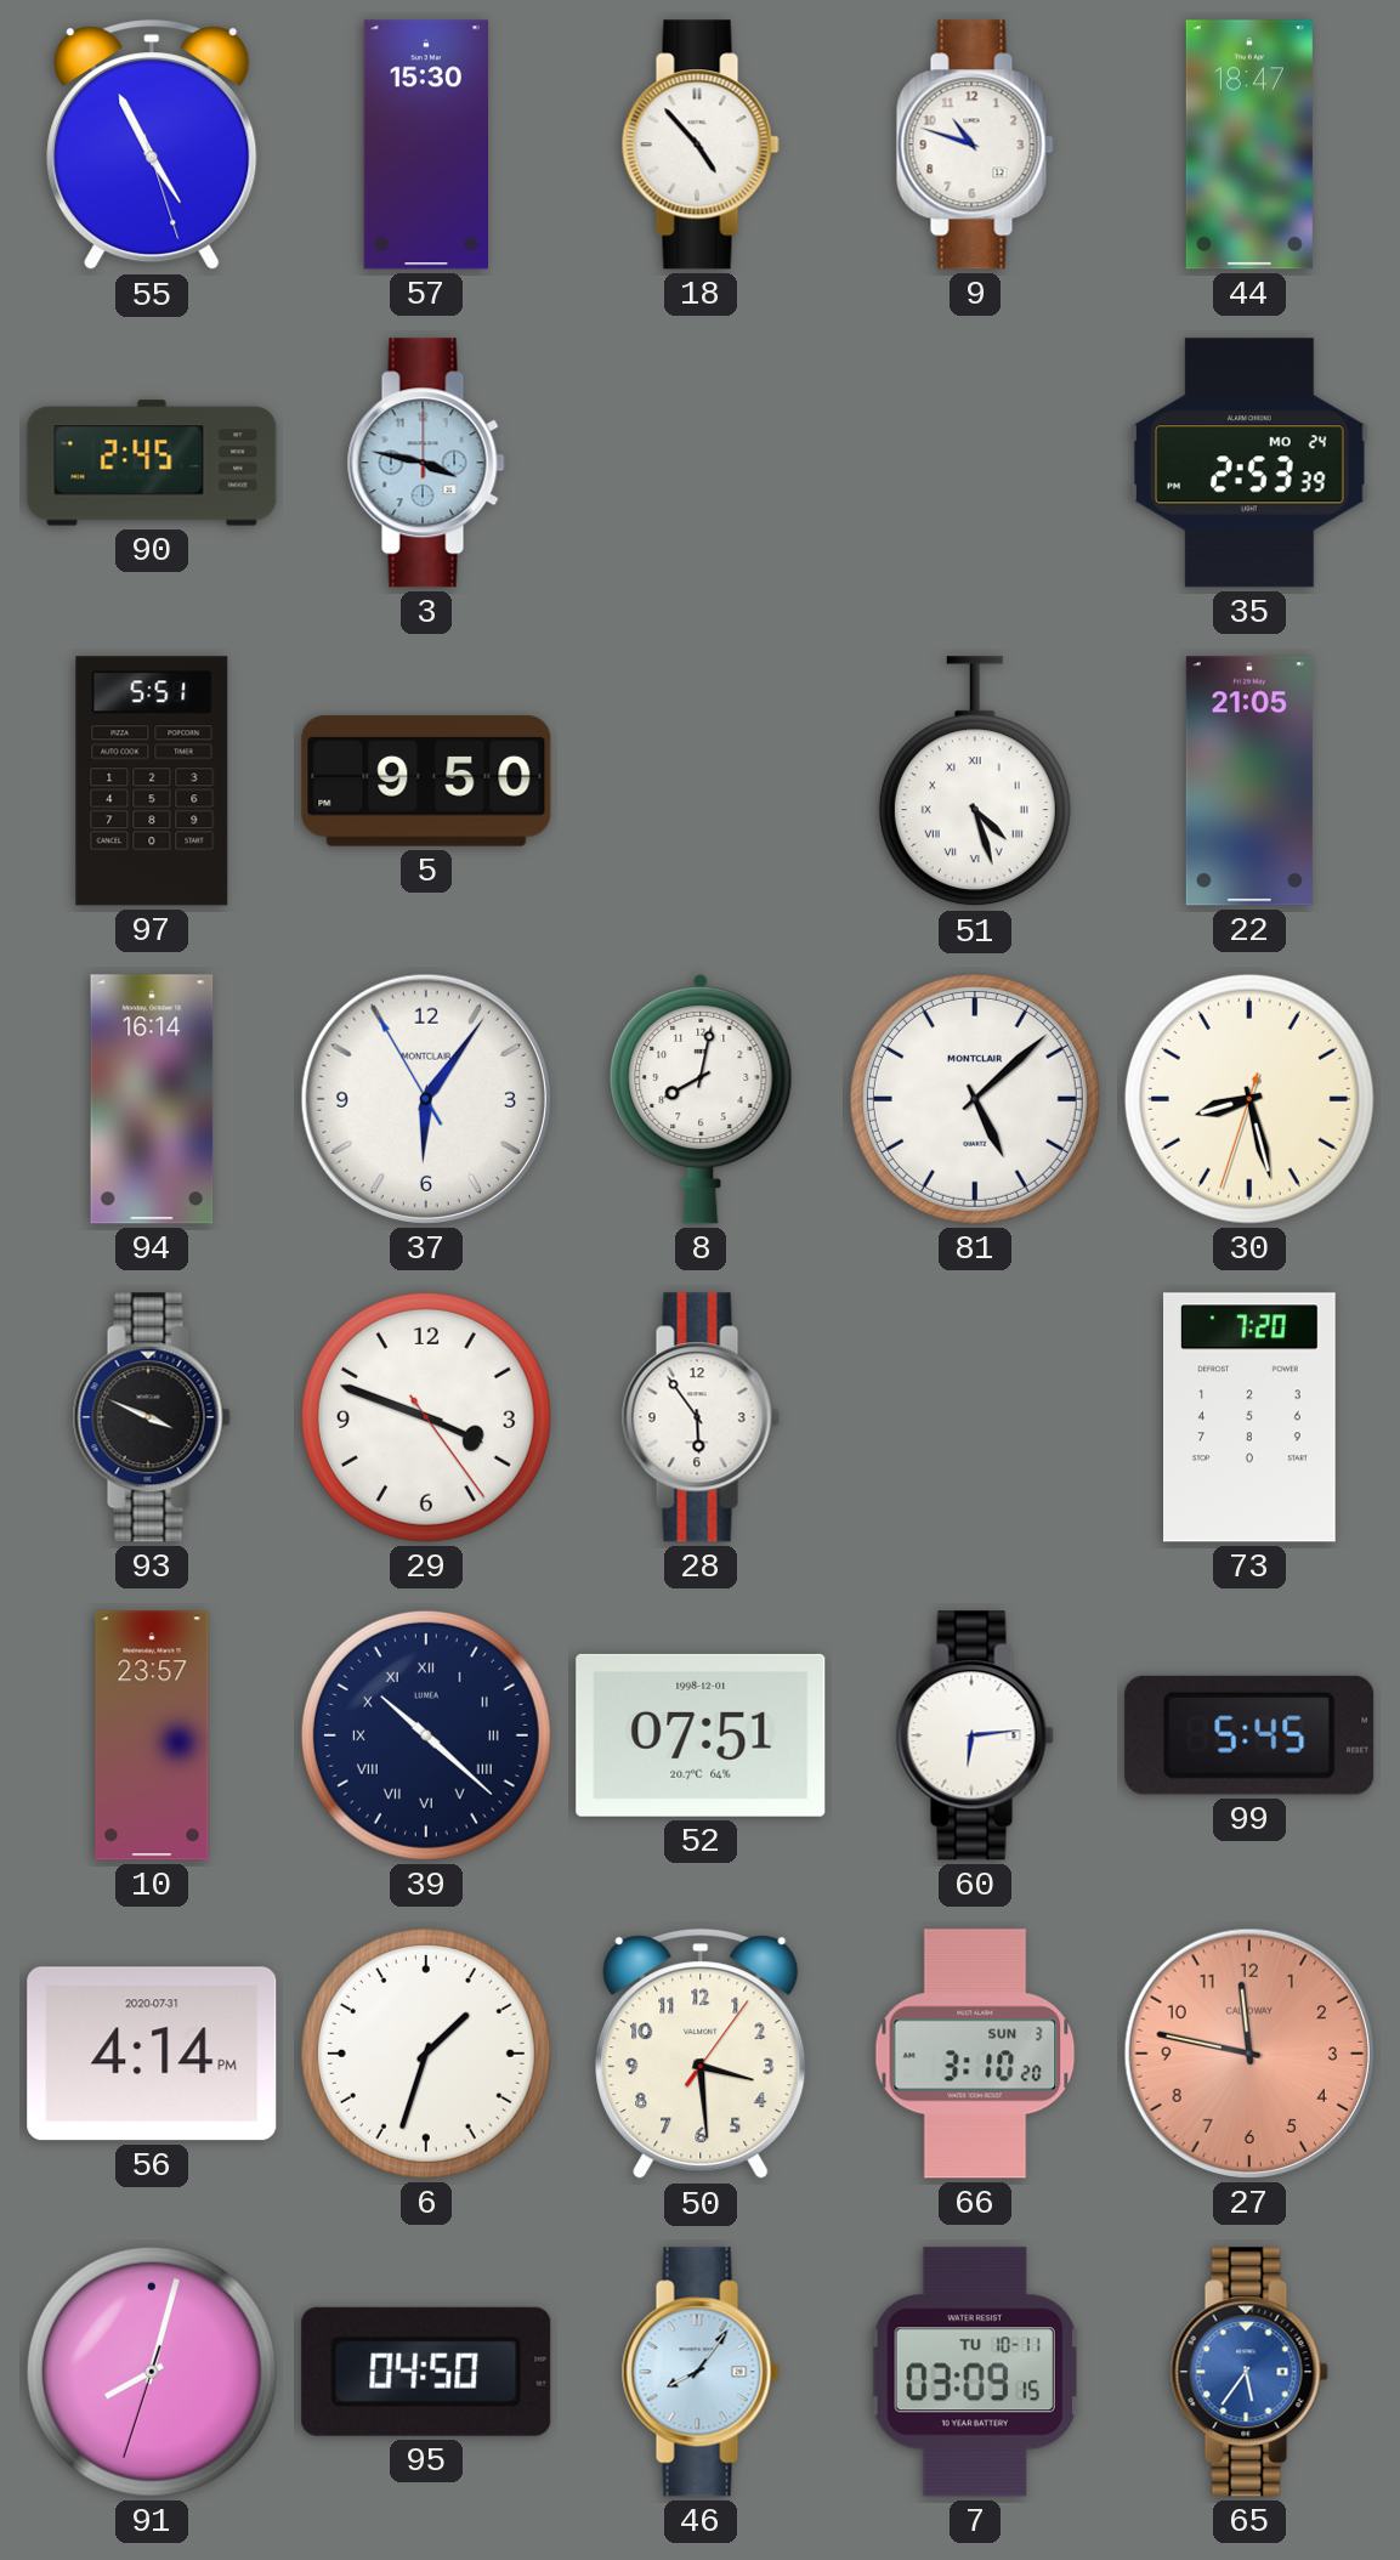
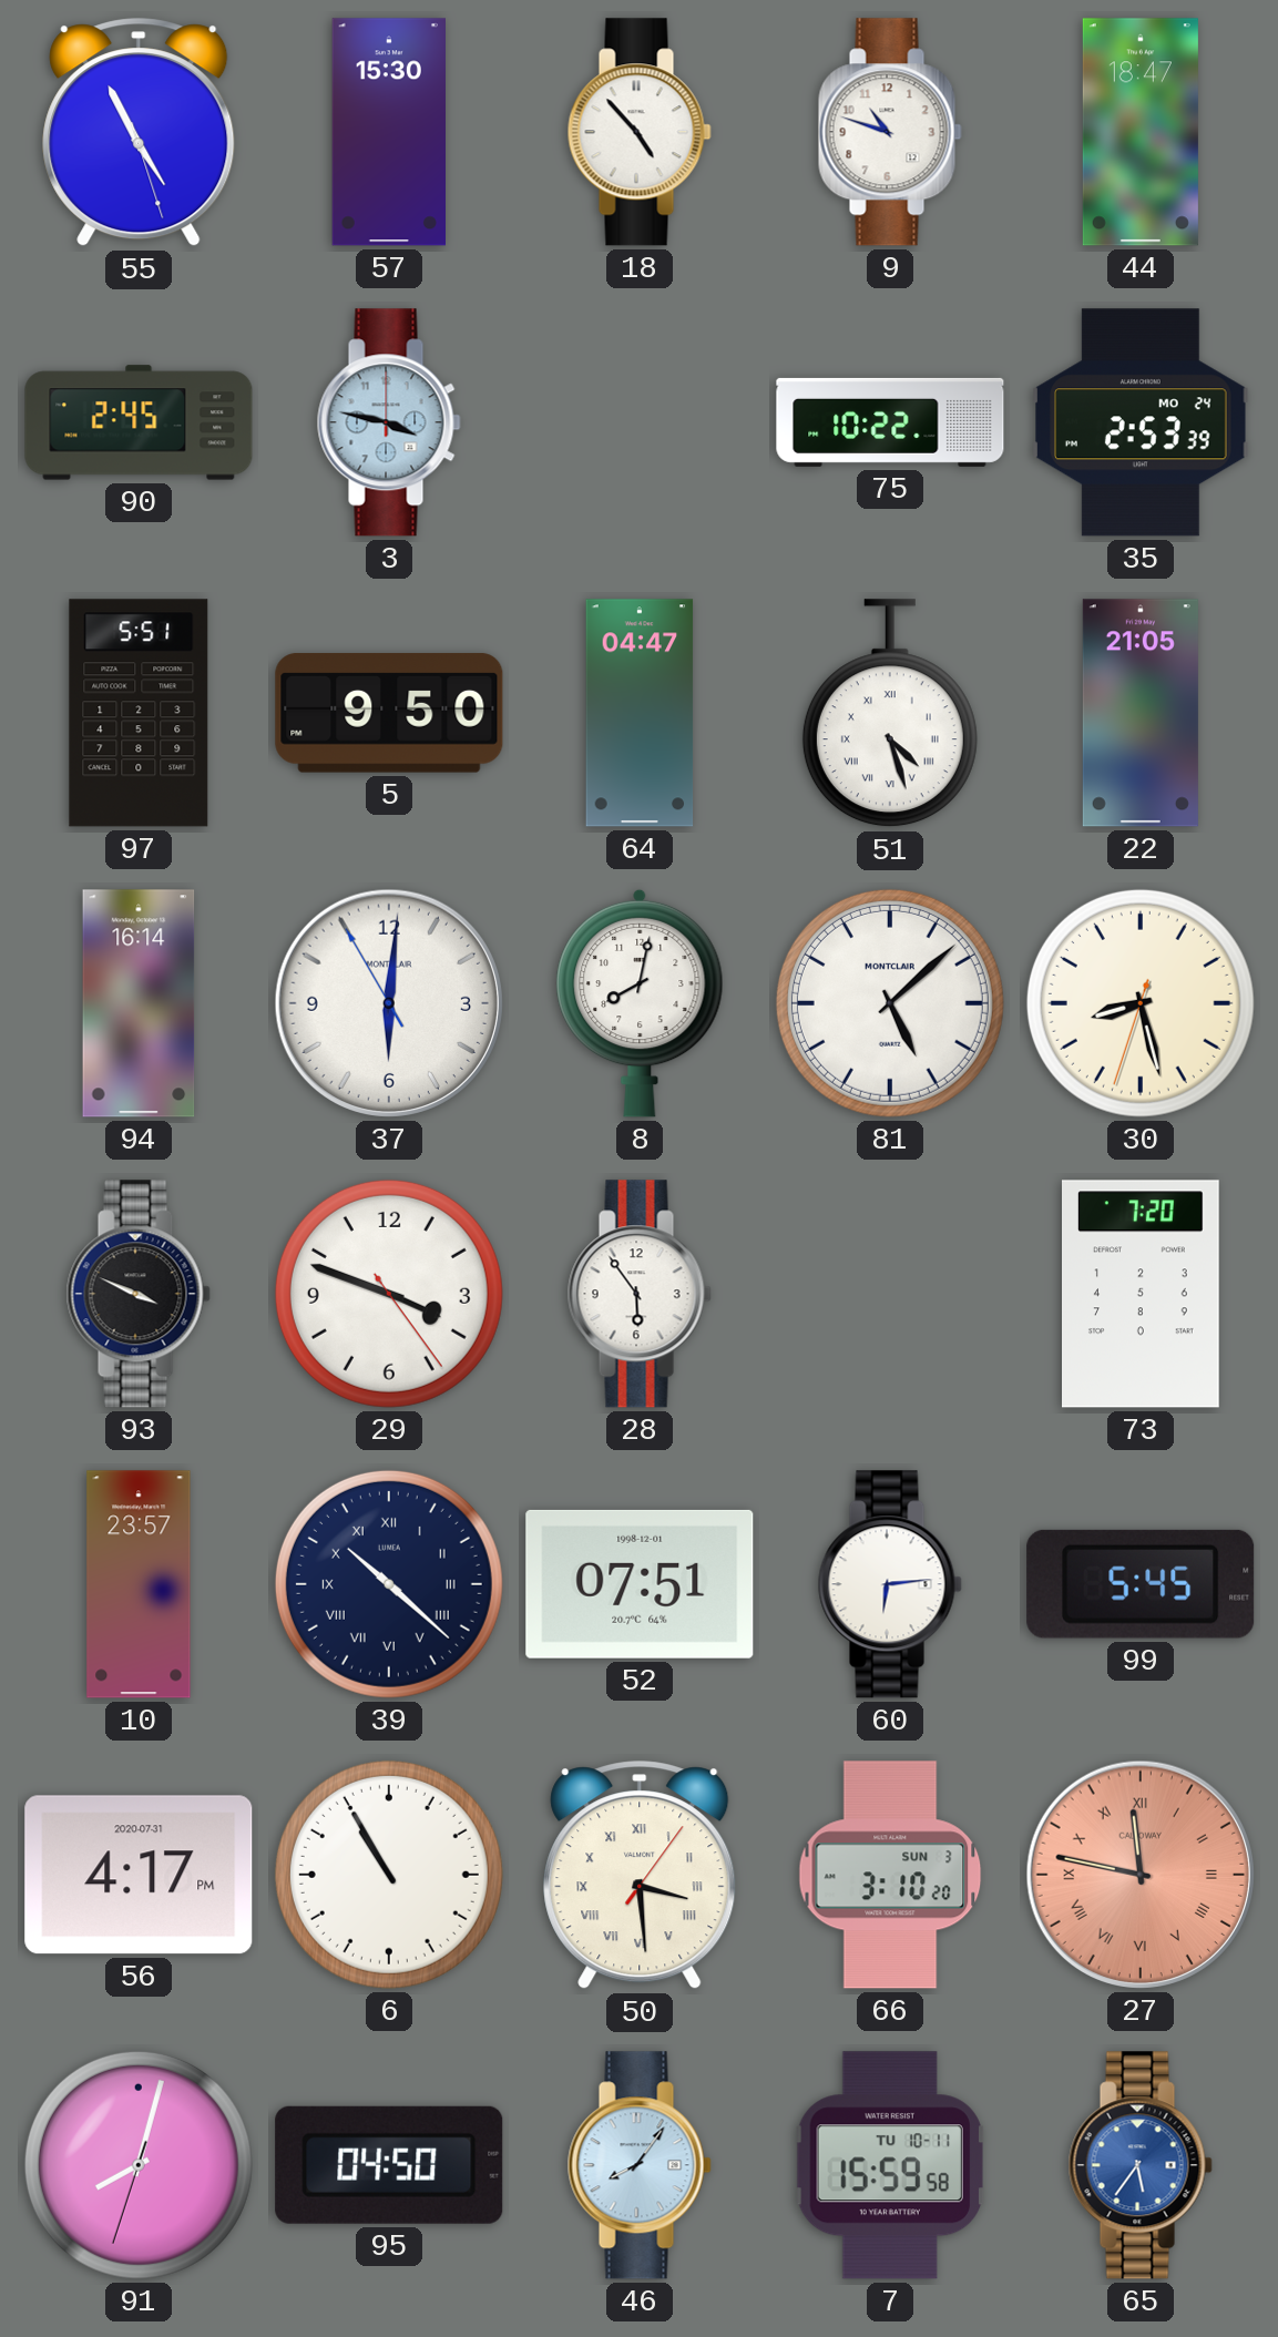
75: none -> 10:22 (890, 422)
64: none -> 04:47 (640, 713)
37: 6:05 -> 6:00 (389, 1003)
56: 4:14 -> 4:17 (139, 1875)
6: 1:33 -> 10:55 (389, 1875)
50 numerals: Arabic -> Roman (640, 1876)
27 numerals: Arabic -> Roman (1141, 1875)
7: 03:09 -> 15:59 (890, 2165)
